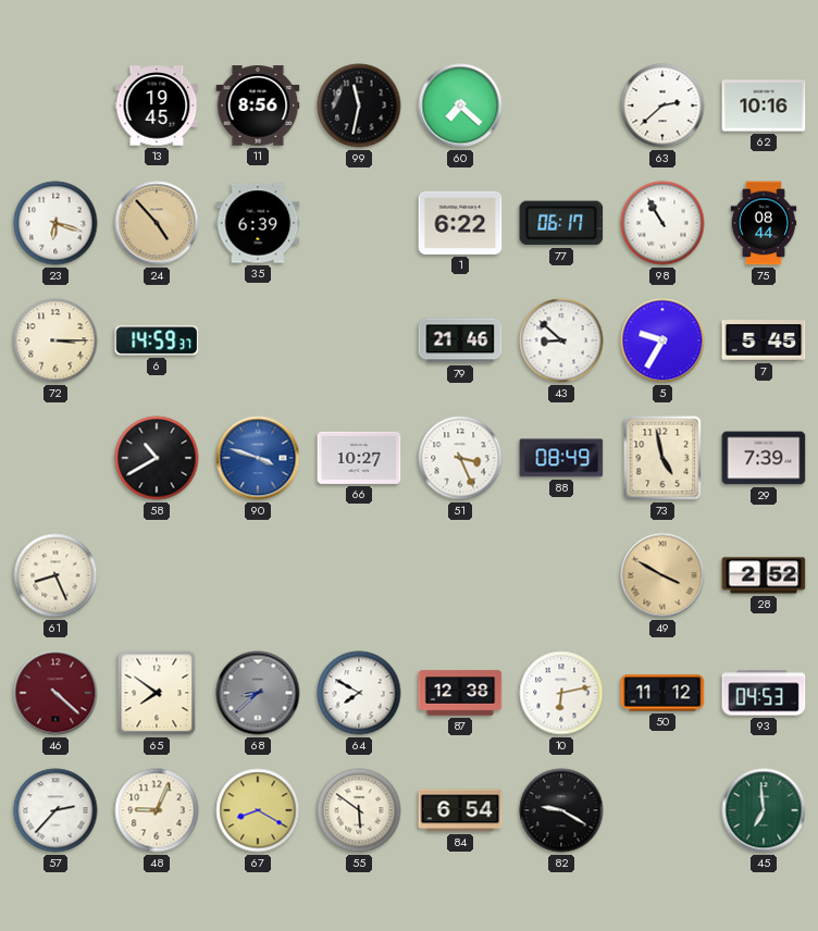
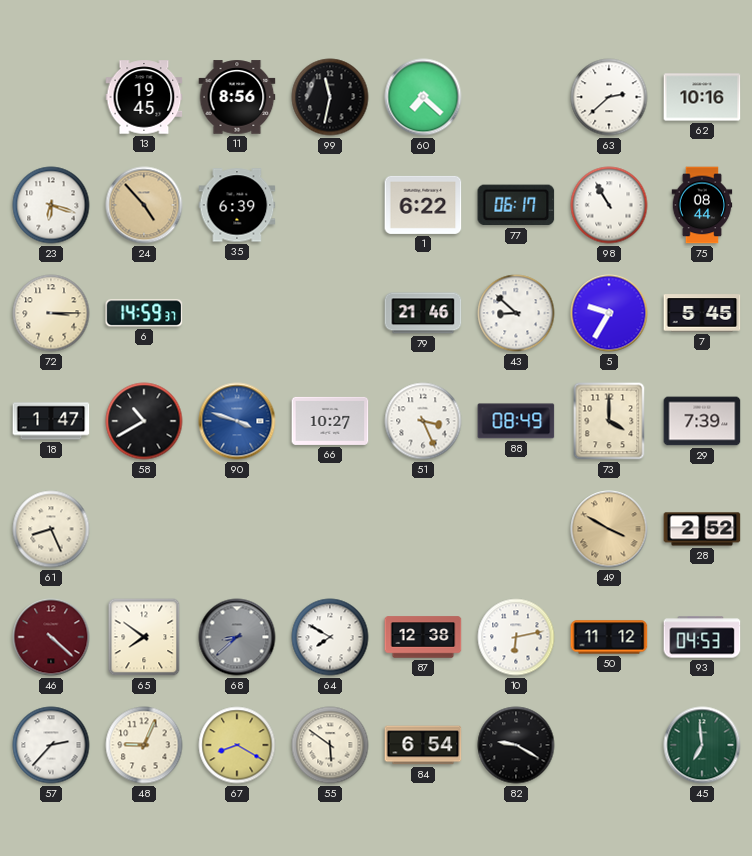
18: none -> 1:47 (51, 421)
73: 4:58 -> 4:00 (609, 421)
